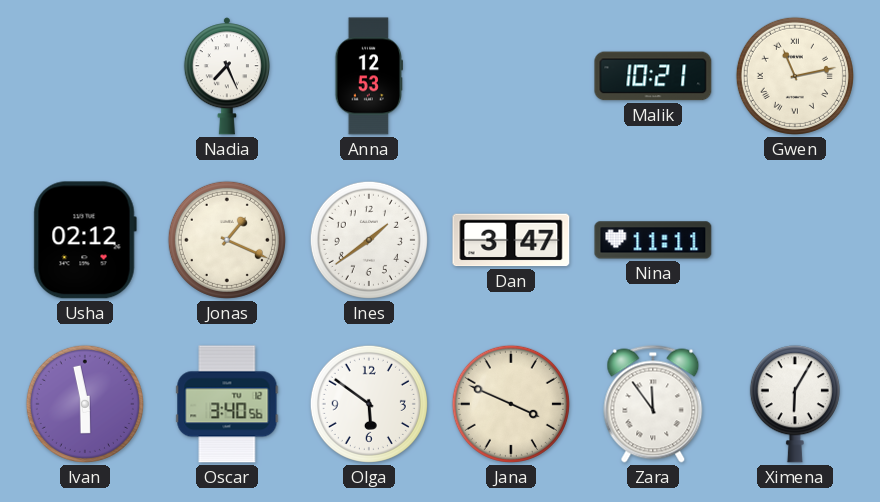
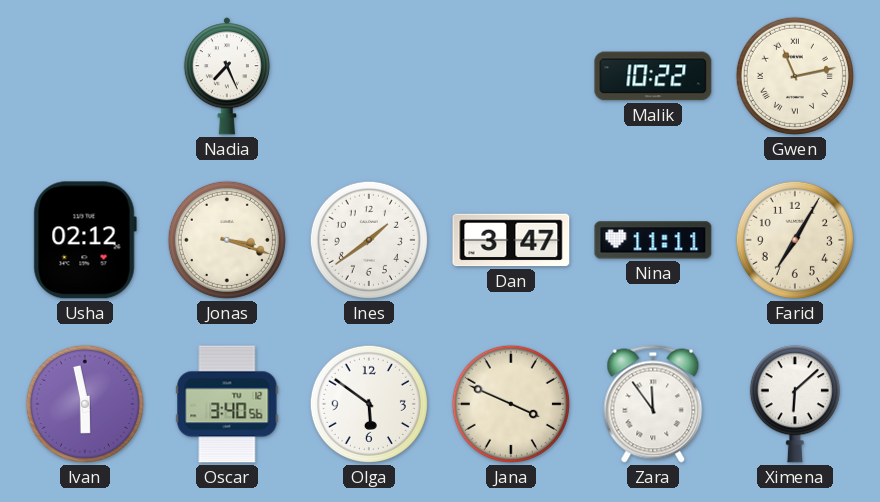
Anna: 12:53 -> none (368, 76)
Malik: 10:21 -> 10:22 (653, 76)
Jonas: 1:19 -> 3:18 (227, 240)
Farid: none -> 7:05 (795, 240)
Ximena: 6:05 -> 6:08 (795, 404)
